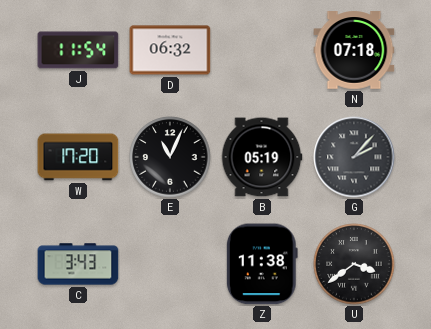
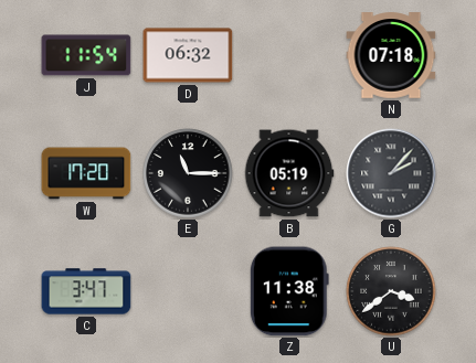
E: 11:04 -> 11:15 (188, 173)
C: 3:43 -> 3:47 (86, 291)
